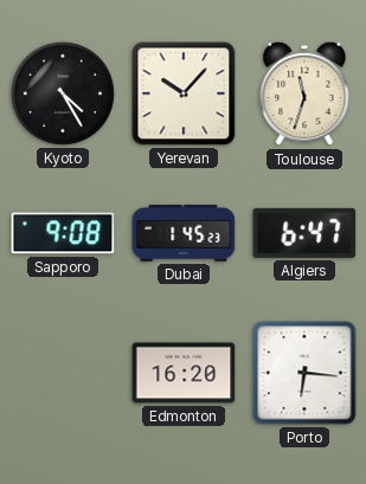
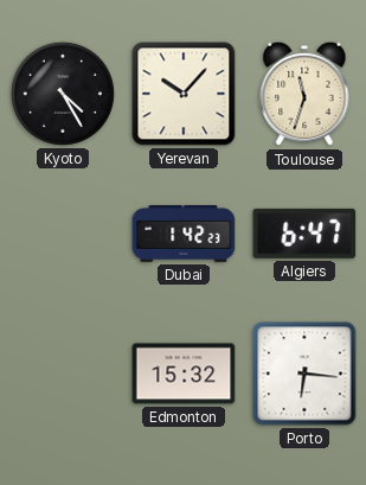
Sapporo: 9:08 -> none (63, 233)
Dubai: 1:45 -> 1:42 (184, 235)
Edmonton: 16:20 -> 15:32 (184, 374)
